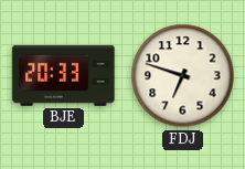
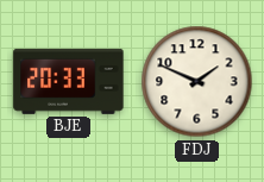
FDJ: 6:48 -> 1:49 (197, 82)
